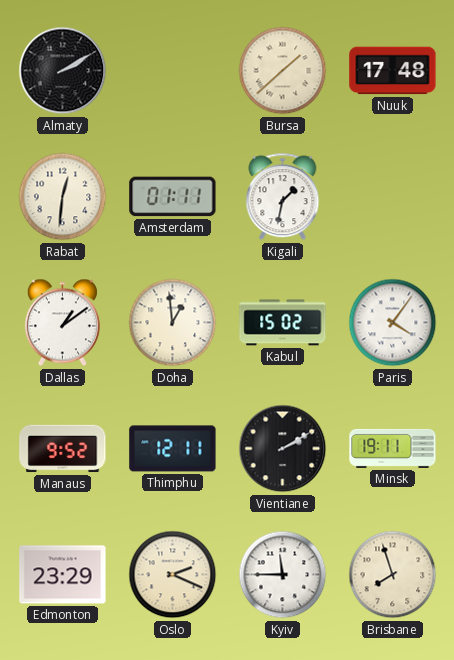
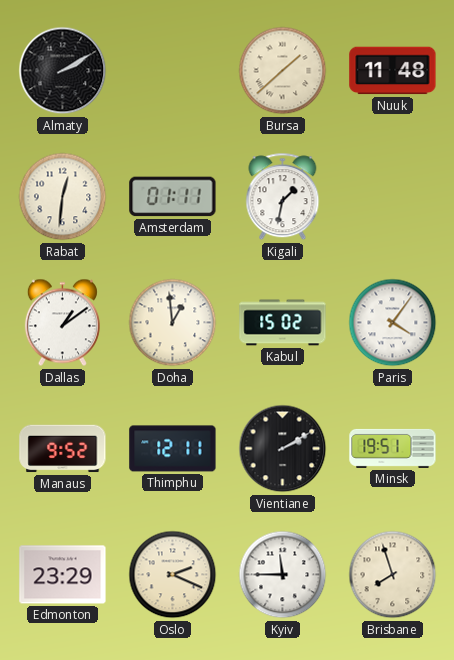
Nuuk: 17:48 -> 11:48 (393, 71)
Minsk: 19:11 -> 19:51 (393, 448)
